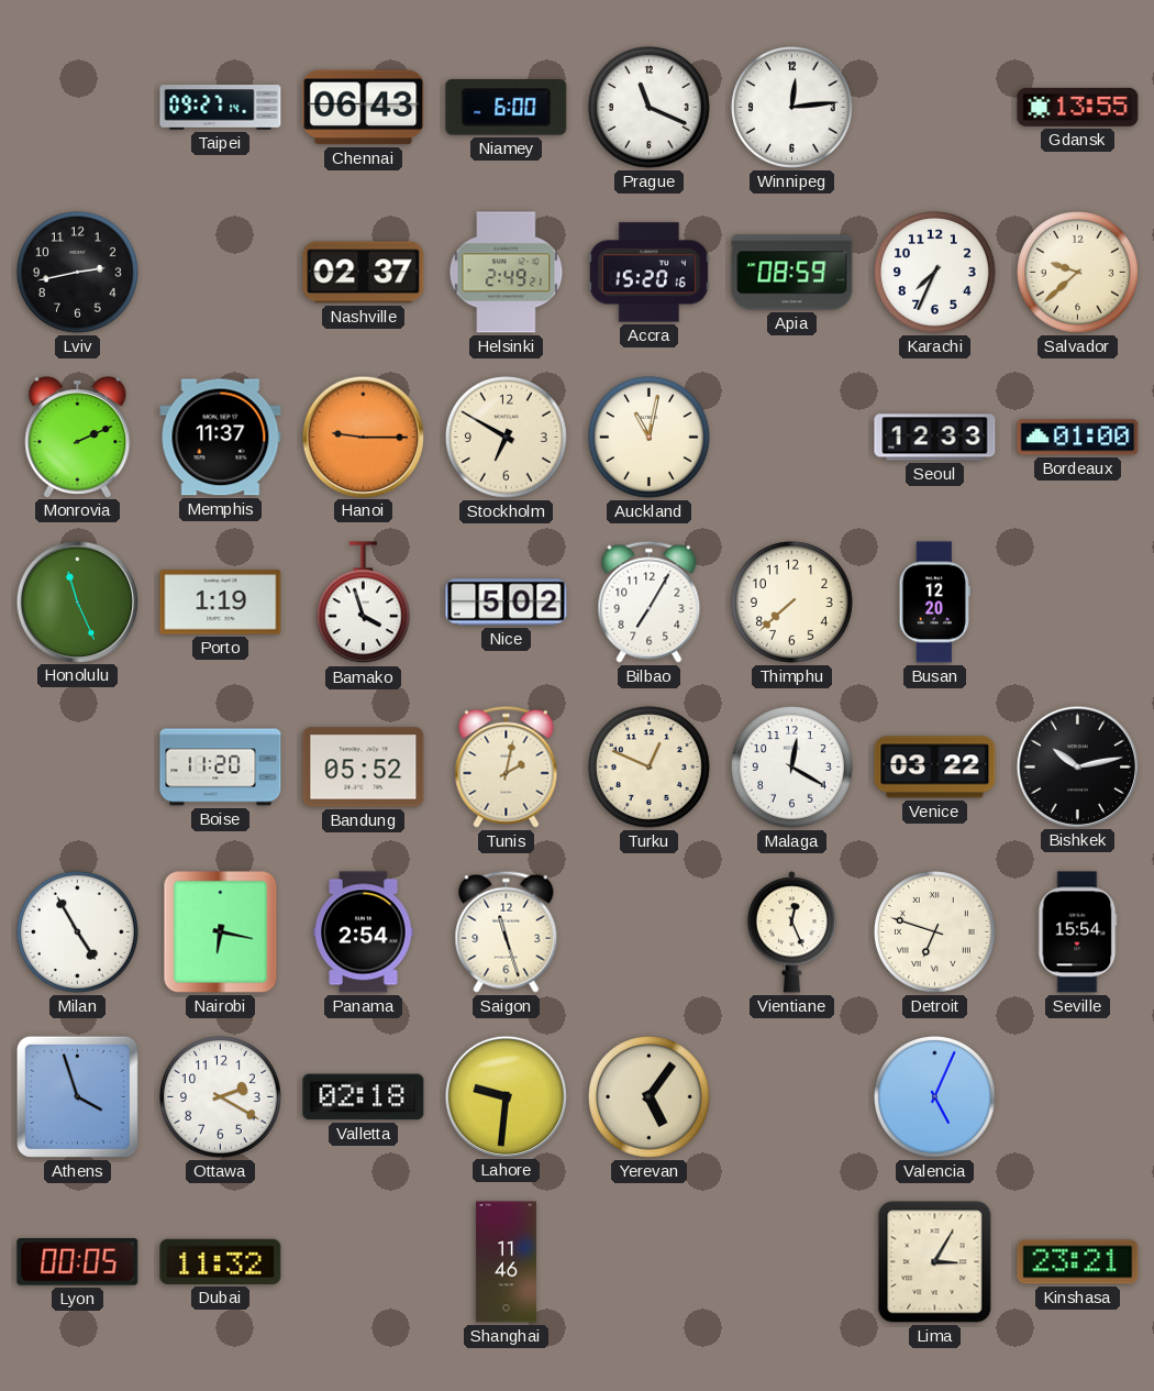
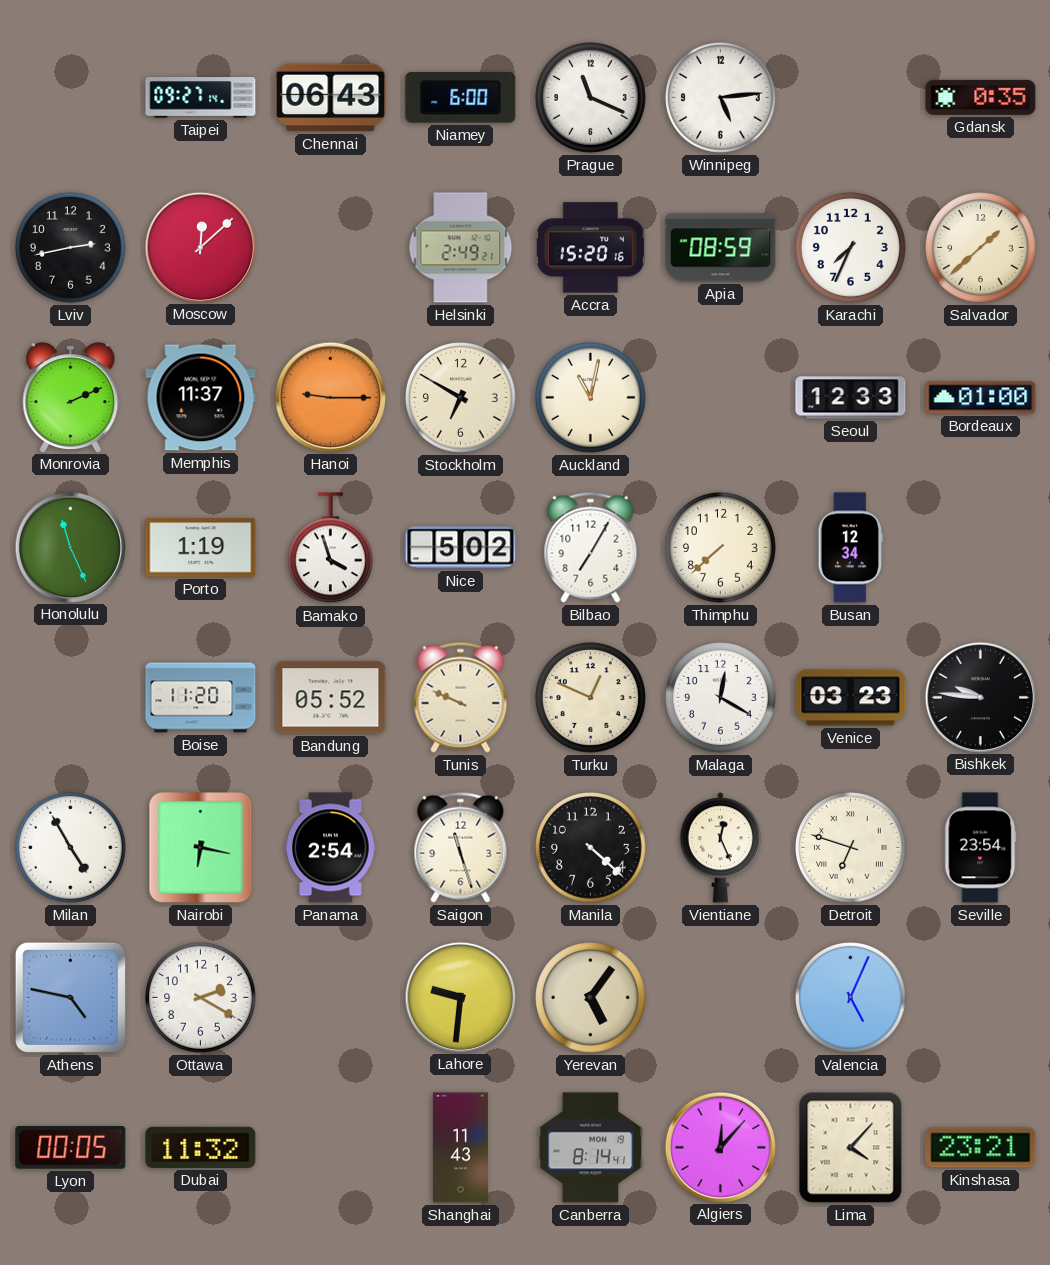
Winnipeg: 12:14 -> 5:14 (721, 98)
Gdansk: 13:55 -> 0:35 (981, 97)
Moscow: none -> 12:08 (200, 247)
Nashville: 02:37 -> none (364, 273)
Salvador: 9:38 -> 1:38 (981, 248)
Busan: 12:20 -> 12:34 (850, 548)
Tunis: 2:02 -> 9:49 (461, 697)
Venice: 03:22 -> 03:23 (851, 698)
Bishkek: 10:13 -> 9:46 (980, 697)
Manila: none -> 4:22 (591, 848)
Seville: 15:54 -> 23:54 (981, 848)
Athens: 3:57 -> 4:47 (70, 997)
Valletta: 02:18 -> none (364, 1097)
Shanghai: 11:46 -> 11:43 (460, 1148)
Canberra: none -> 8:14 (591, 1148)
Algiers: none -> 12:07 (720, 1147)
Lima: 3:05 -> 4:07 (851, 1148)
